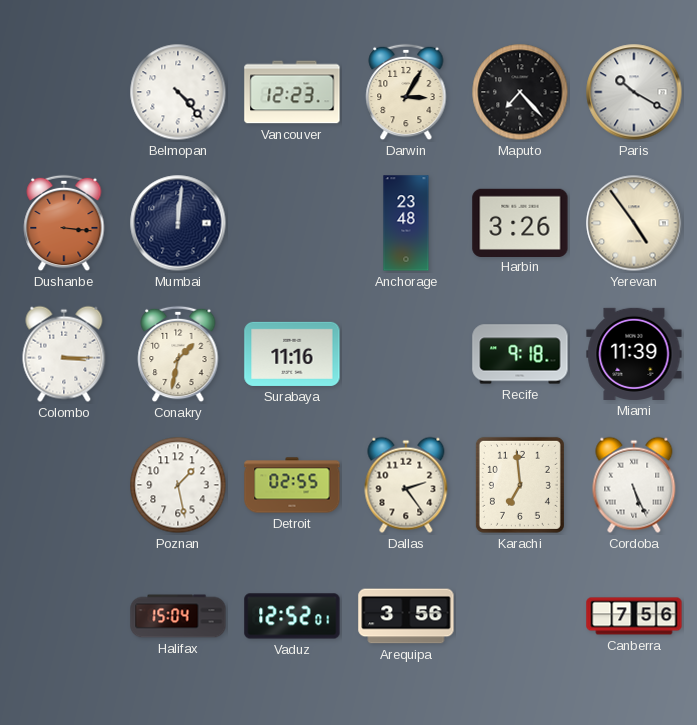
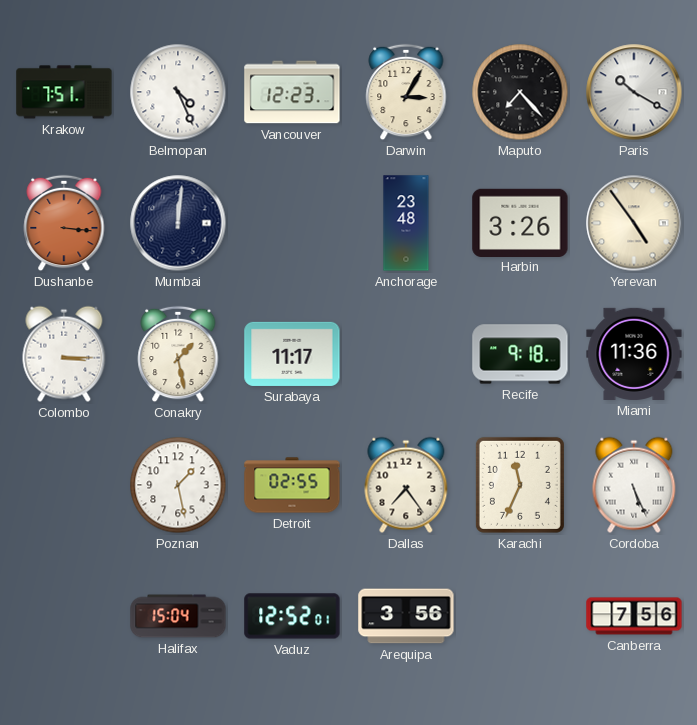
Krakow: none -> 7:51 (64, 92)
Belmopan: 4:23 -> 4:26 (178, 92)
Conakry: 1:32 -> 1:28 (178, 354)
Surabaya: 11:16 -> 11:17 (292, 354)
Miami: 11:39 -> 11:36 (634, 354)
Dallas: 2:24 -> 7:24 (406, 485)
Karachi: 6:59 -> 11:34 (520, 485)
